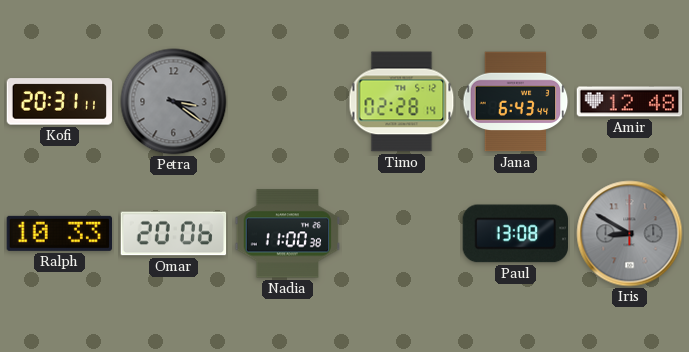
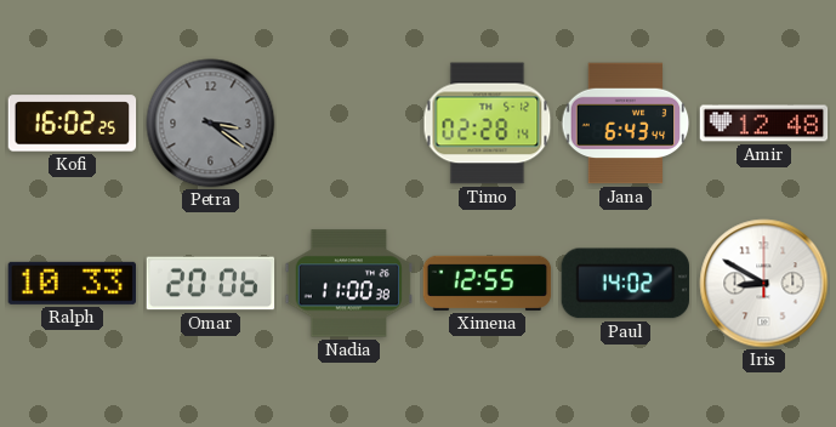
Kofi: 20:31 -> 16:02 (73, 124)
Ximena: none -> 12:55 (488, 283)
Paul: 13:08 -> 14:02 (625, 284)
Iris dial: grey -> white (764, 284)
